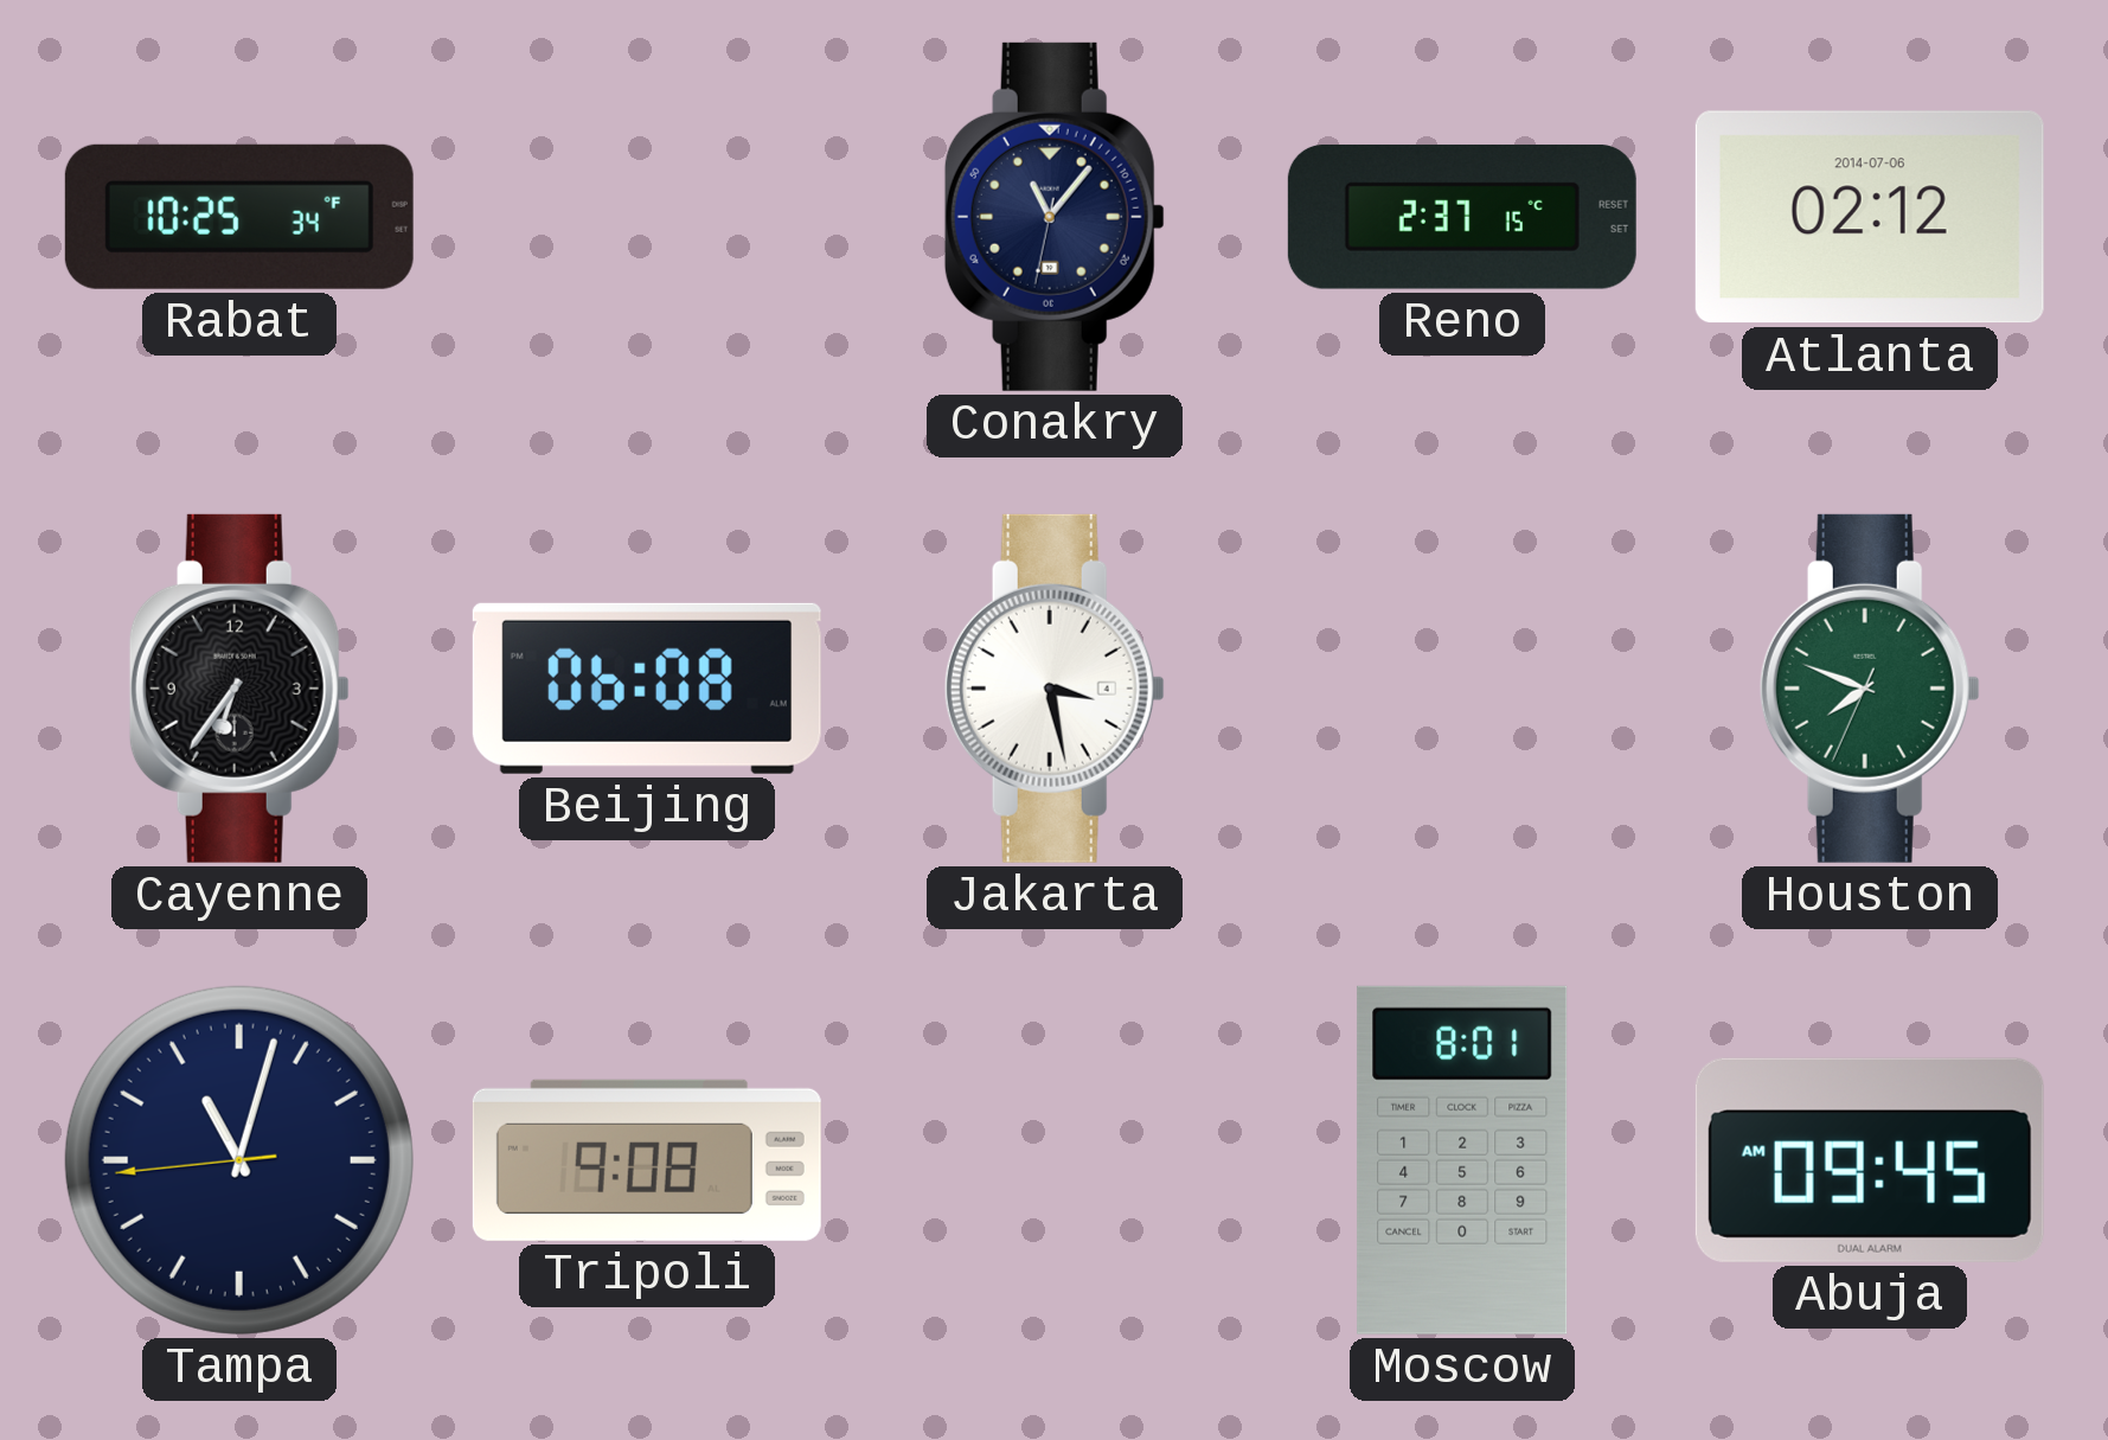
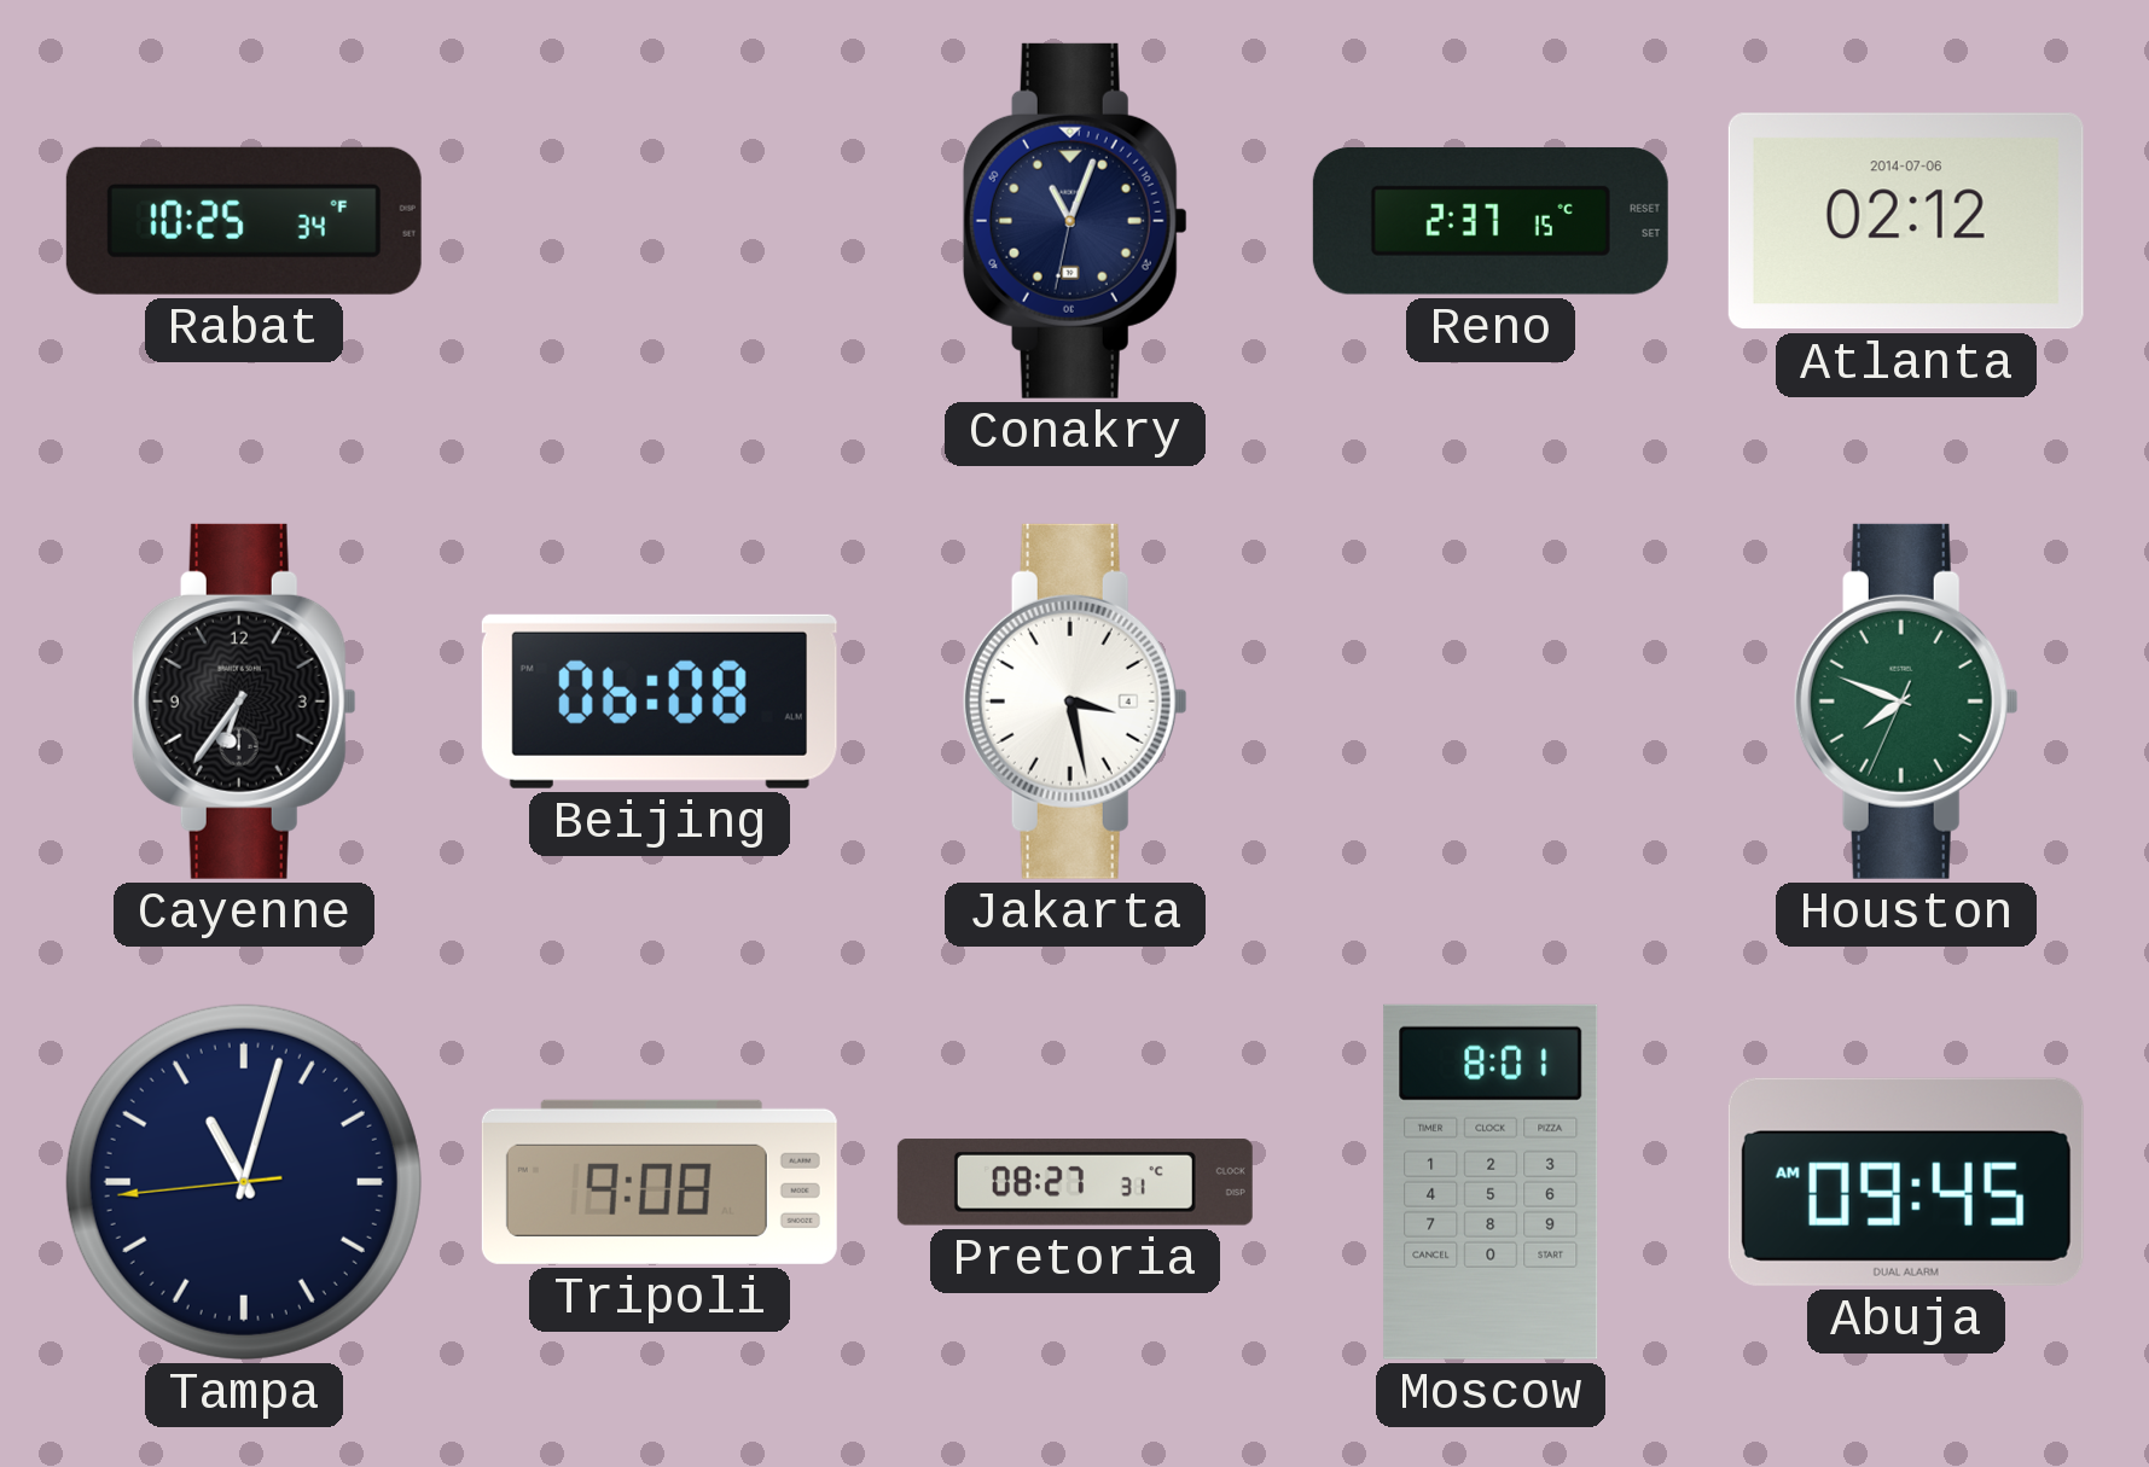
Conakry: 11:06 -> 11:03 (1075, 221)
Pretoria: none -> 08:27 (1075, 1182)
